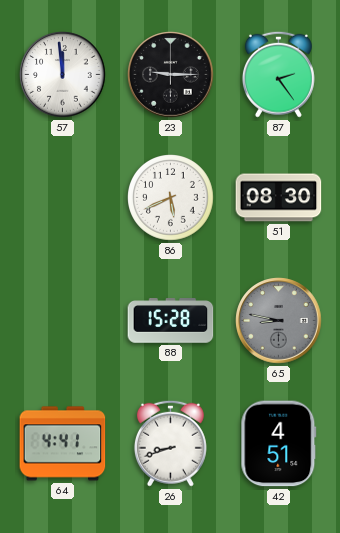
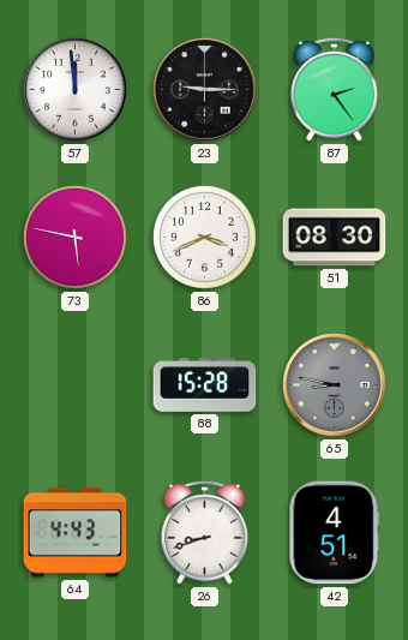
73: none -> 5:47 (76, 238)
86: 5:41 -> 3:41 (205, 238)
64: 4:41 -> 4:43 (76, 533)
